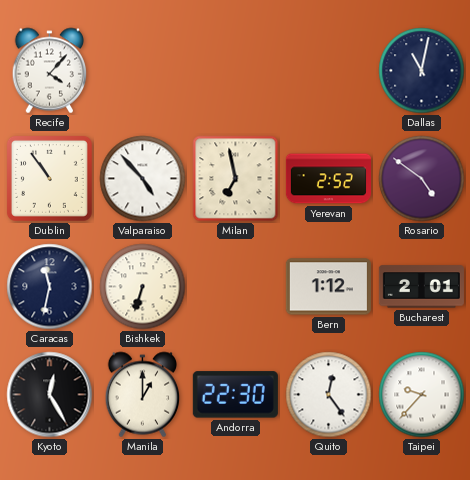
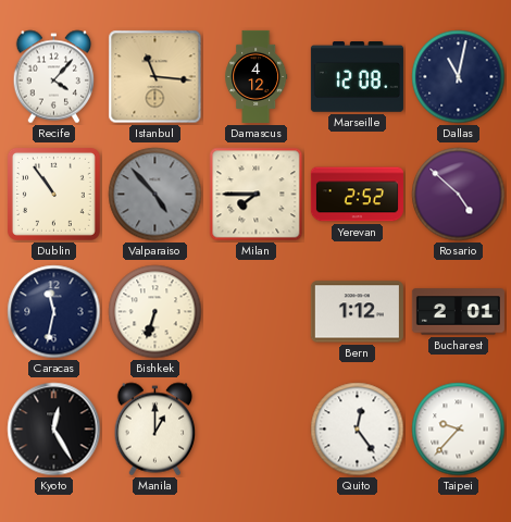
Istanbul: none -> 11:16 (155, 77)
Damascus: none -> 4:12 (257, 76)
Marseille: none -> 12:08 (357, 77)
Valparaiso dial: white -> grey (155, 195)
Milan: 6:58 -> 7:45 (257, 195)
Rosario: 4:51 -> 4:52 (459, 195)
Andorra: 22:30 -> none (235, 395)
